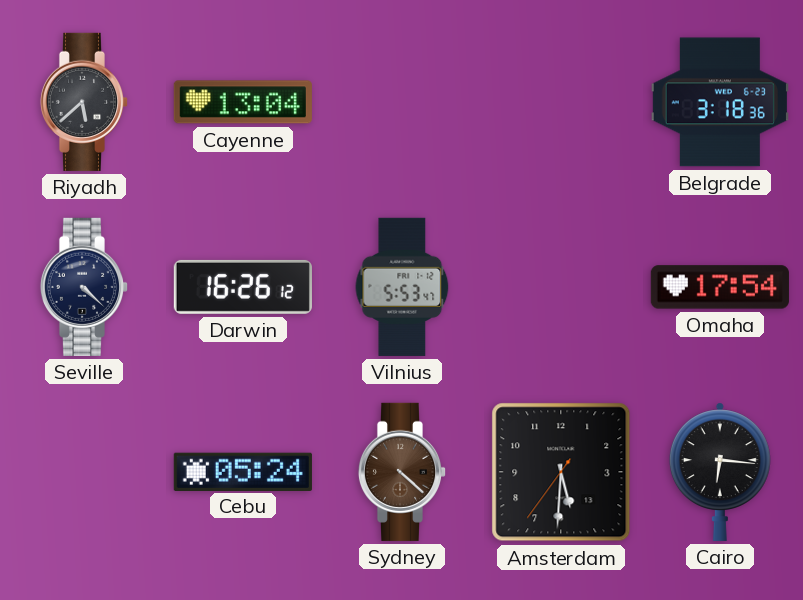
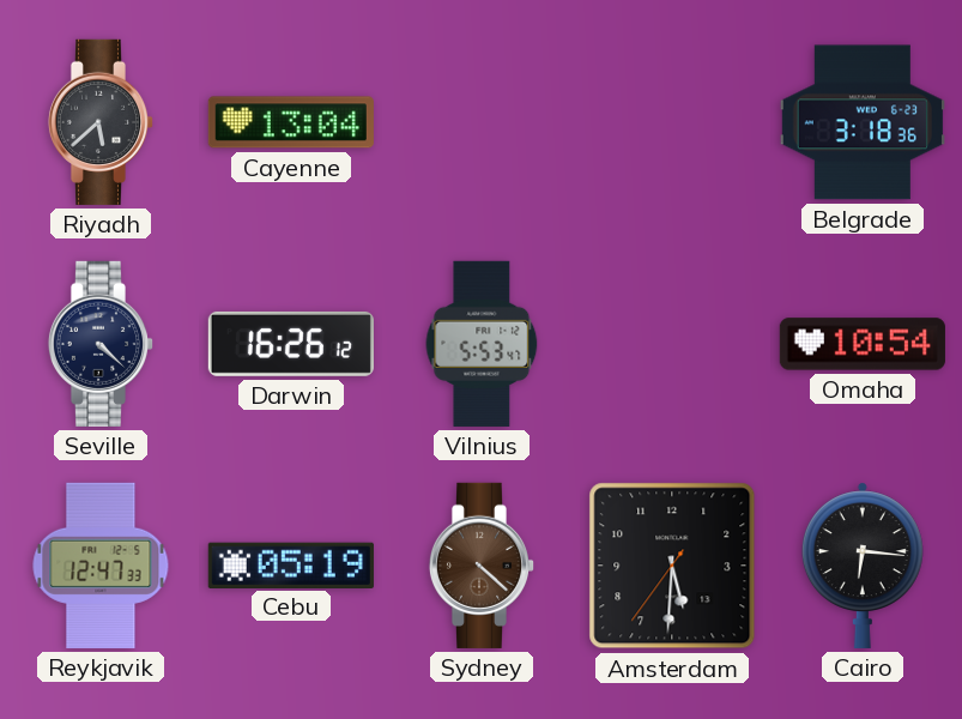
Omaha: 17:54 -> 10:54 (863, 344)
Reykjavik: none -> 12:47 (101, 566)
Cebu: 05:24 -> 05:19 (291, 564)
